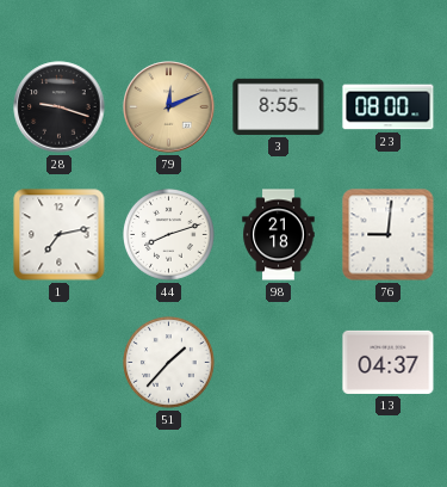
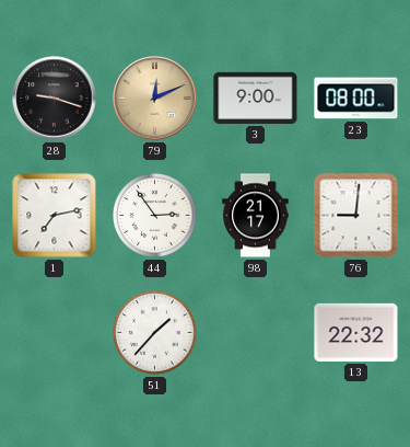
3: 8:55 -> 9:00 (256, 98)
44: 8:12 -> 2:54 (155, 216)
98: 21:18 -> 21:17 (256, 216)
13: 04:37 -> 22:32 (356, 332)
